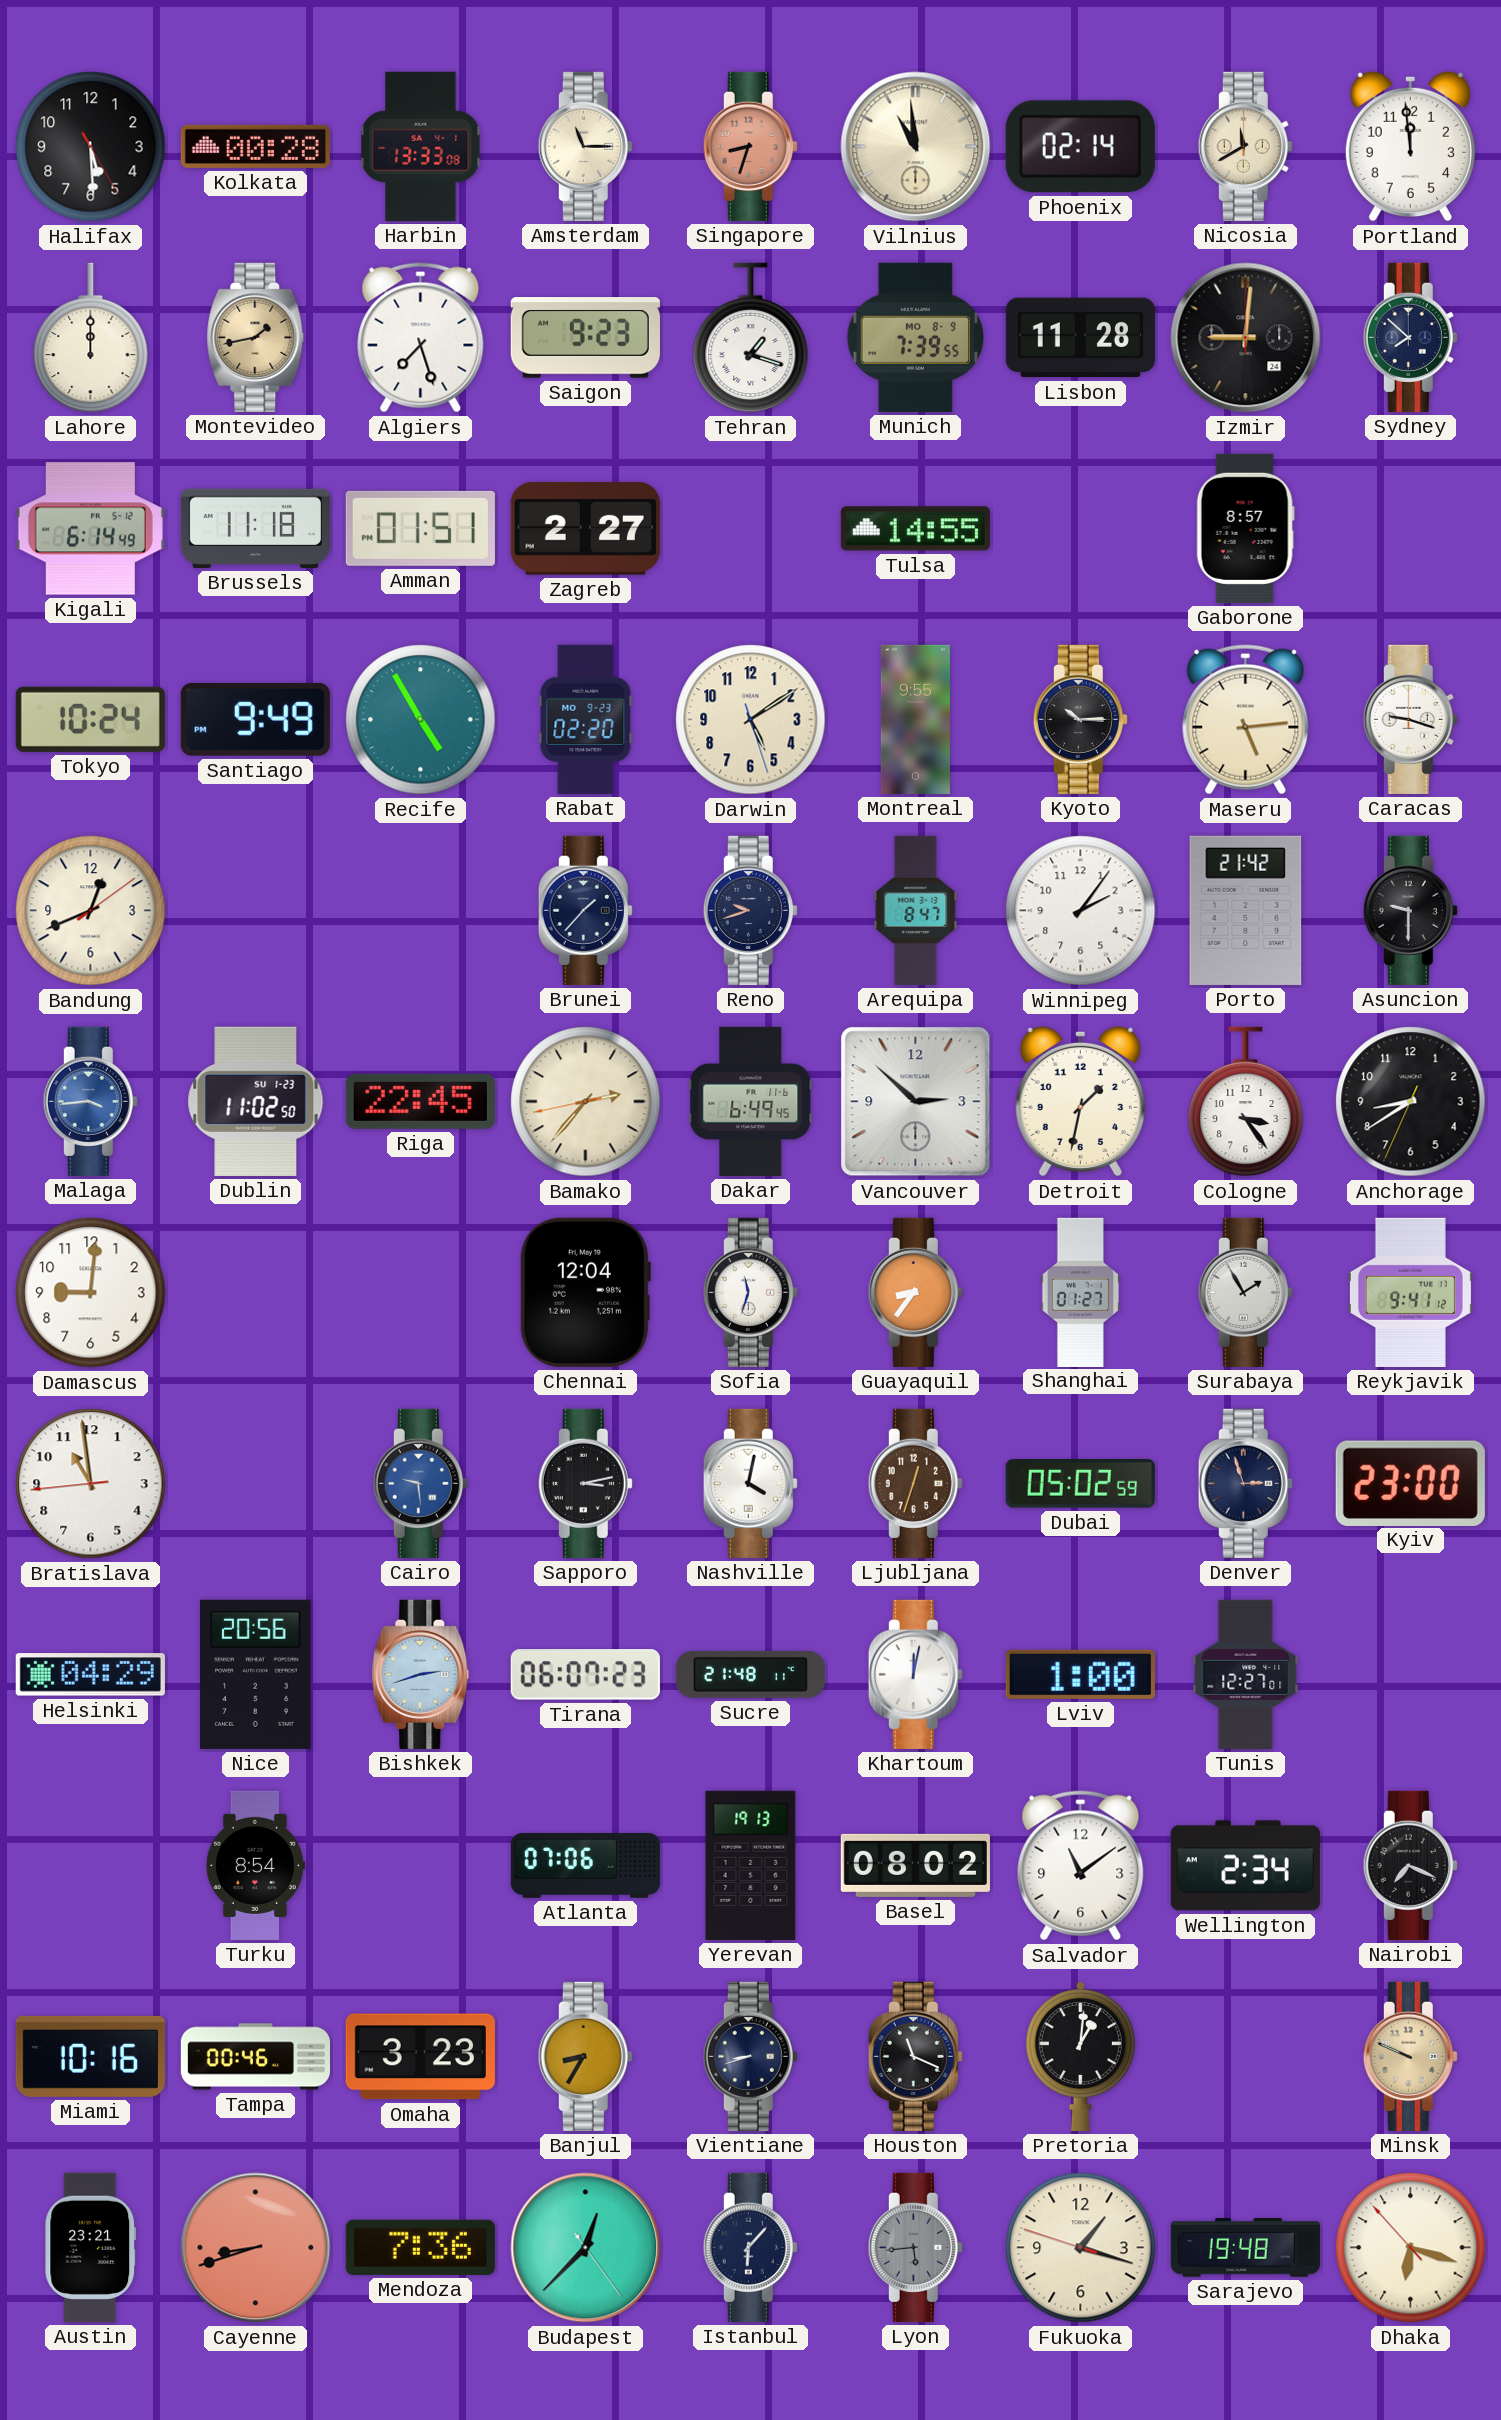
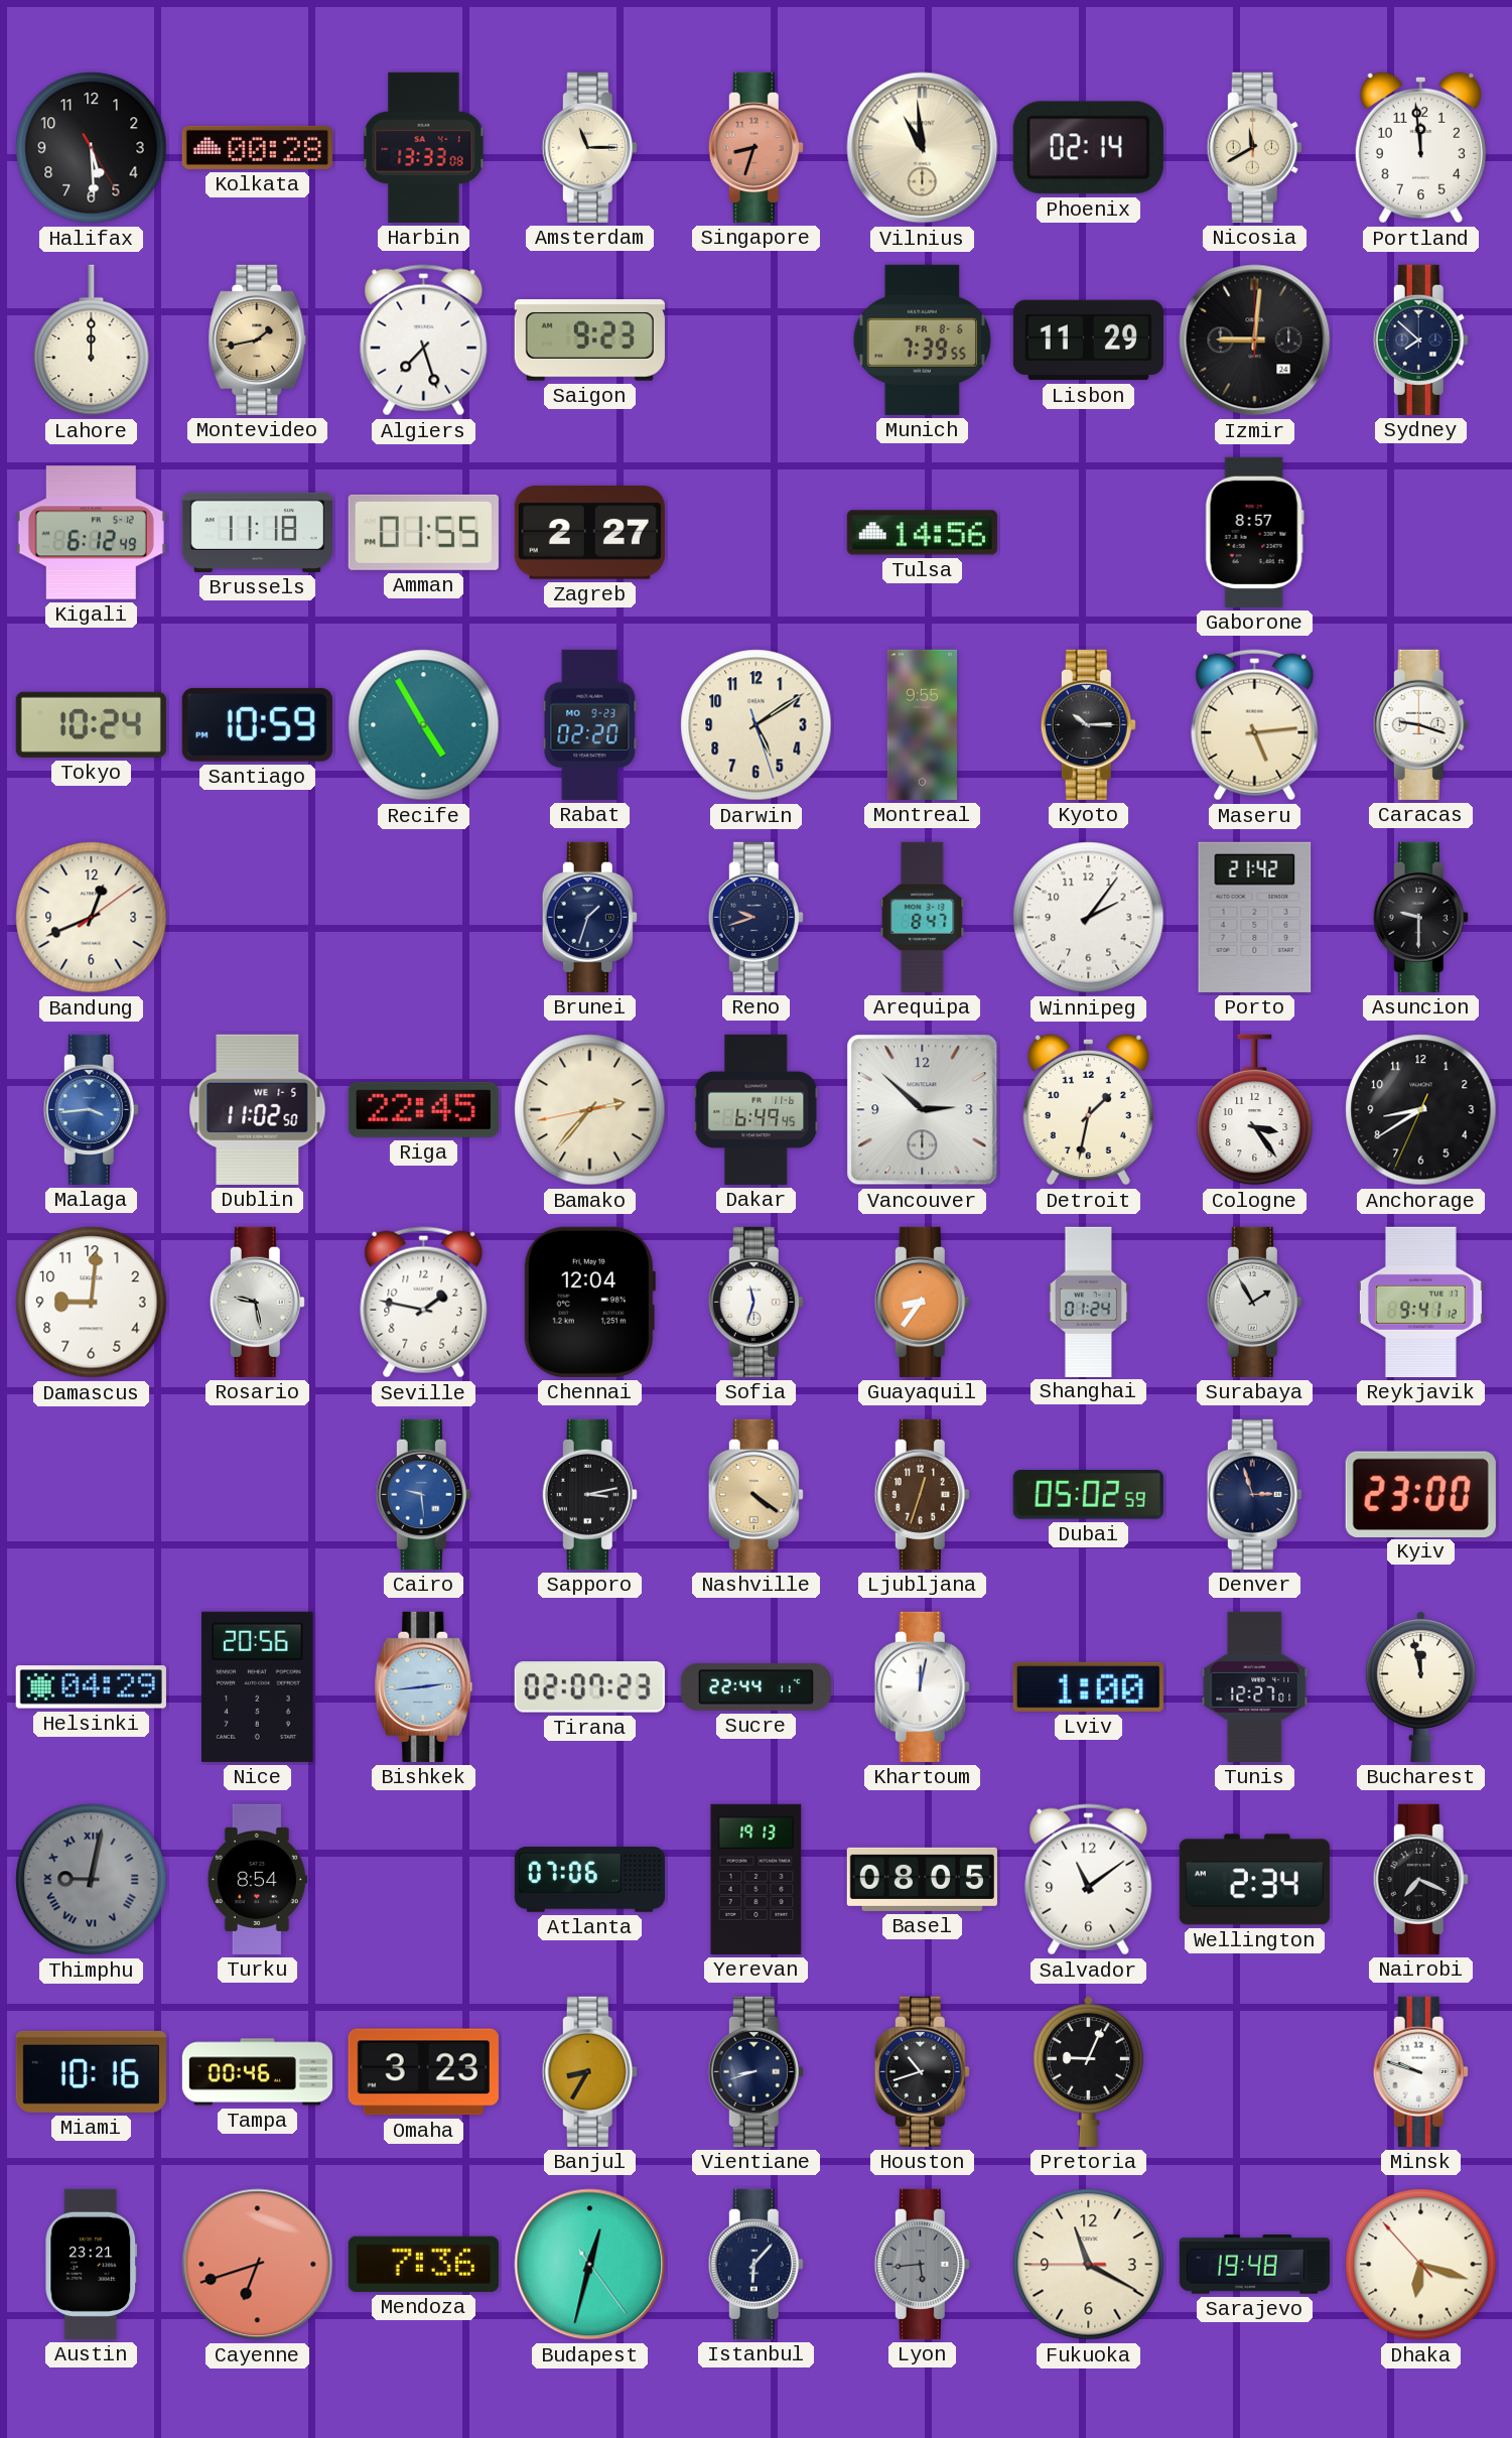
Tehran: 1:18 -> none (751, 338)
Munich date: MO 8-9 -> FR 8-6 (922, 340)
Lisbon: 11:28 -> 11:29 (1088, 341)
Kigali: 6:14 -> 6:12 (91, 533)
Amman: 01:51 -> 01:55 (423, 532)
Tulsa: 14:55 -> 14:56 (922, 533)
Santiago: 9:49 -> 10:59 (257, 724)
Brunei: 1:37 -> 1:33 (589, 917)
Dublin date: SU 1-23 -> WE 1-5 (258, 1109)
Rosario: none -> 9:28 (257, 1302)
Seville: none -> 1:47 (424, 1303)
Shanghai: 01:27 -> 01:24 (1089, 1302)
Bratislava: 10:58 -> none (91, 1484)
Nashville: 4:02 -> 4:21 (755, 1494)
Nashville dial: white -> champagne (755, 1494)
Bishkek: 2:42 -> 2:44 (424, 1686)
Tirana: 06:07 -> 02:07 (589, 1687)
Sucre: 21:48 -> 22:44 (755, 1686)
Bucharest: none -> 11:58 (1420, 1687)
Thimphu: none -> 9:02 (92, 1880)
Basel: 08:02 -> 08:05 (922, 1879)
Houston: 11:19 -> 10:42 (922, 2071)
Pretoria: 1:01 -> 9:04 (1088, 2072)
Minsk: 9:49 -> 9:48 (1420, 2071)
Minsk dial: champagne -> white (1420, 2071)
Cayenne: 8:42 -> 6:42 (258, 2265)
Budapest: 12:37 -> 12:32 (590, 2265)
Fukuoka: 1:17 -> 11:19 (1089, 2265)
